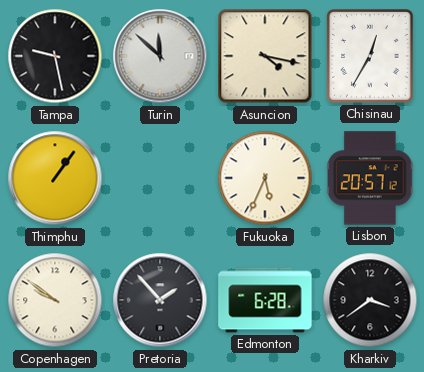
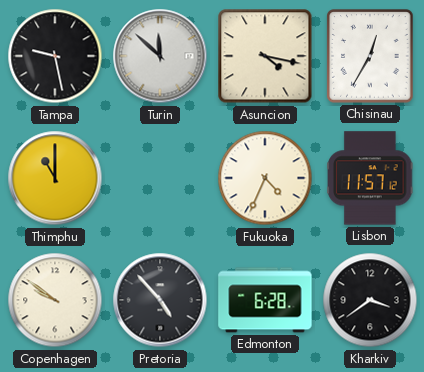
Thimphu: 1:06 -> 11:00 (55, 178)
Fukuoka: 5:34 -> 4:34 (265, 178)
Lisbon: 20:57 -> 11:57 (371, 178)
Pretoria: 1:53 -> 4:53 (160, 300)
